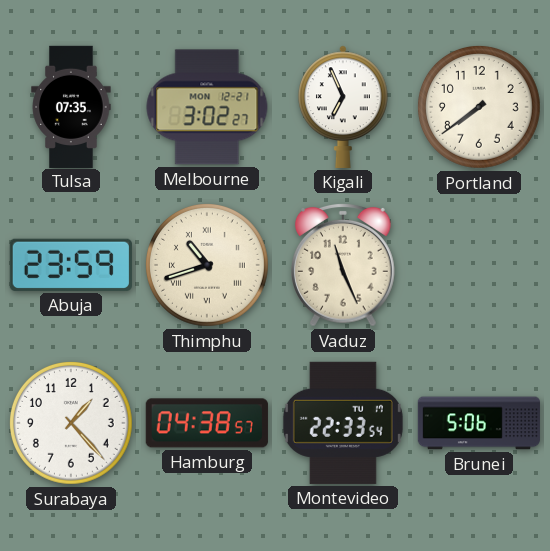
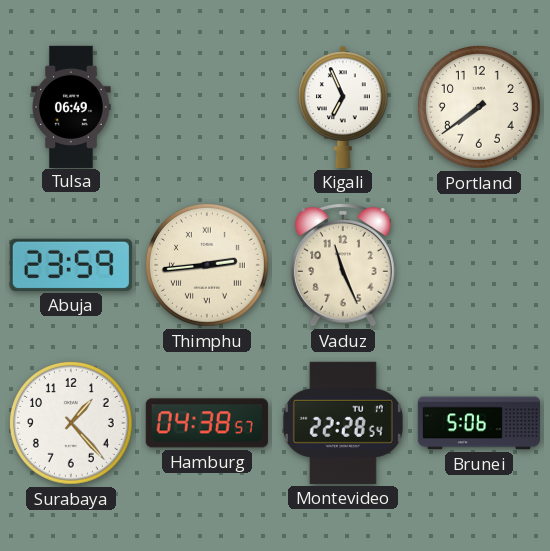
Tulsa: 07:35 -> 06:49 (71, 106)
Melbourne: 3:02 -> none (207, 107)
Thimphu: 10:42 -> 2:44 (208, 266)
Montevideo: 22:33 -> 22:28 (343, 423)
